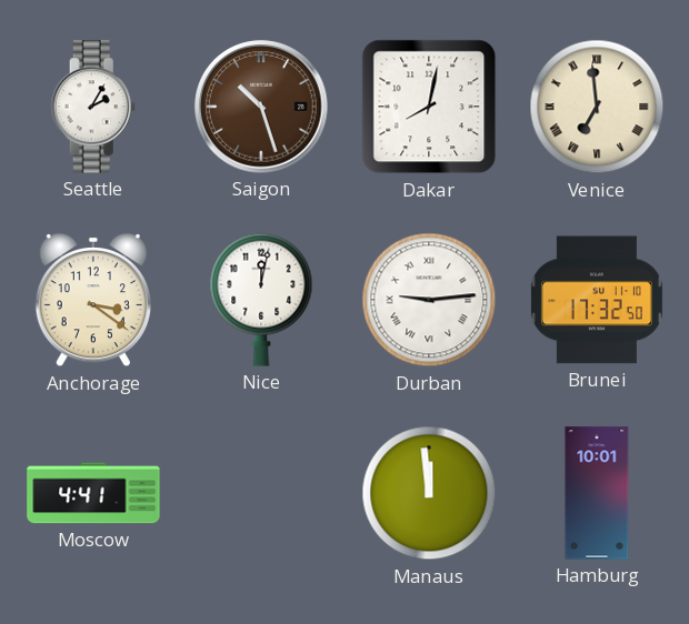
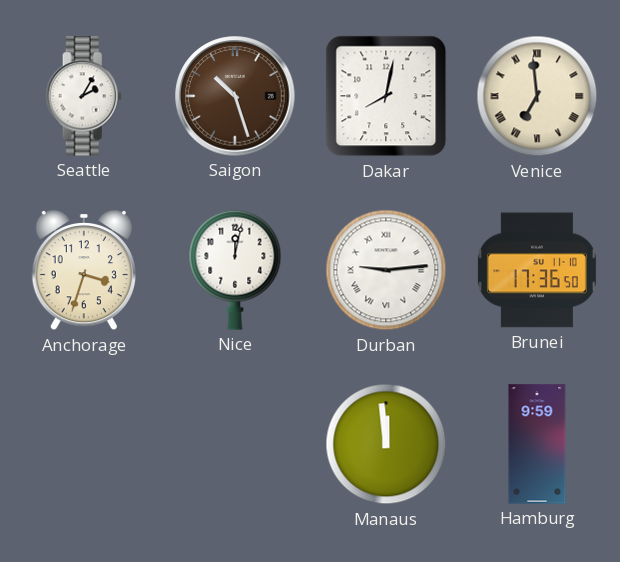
Anchorage: 3:21 -> 3:33 (83, 270)
Brunei: 17:32 -> 17:36 (537, 270)
Moscow: 4:41 -> none (93, 493)
Hamburg: 10:01 -> 9:59 (537, 444)
